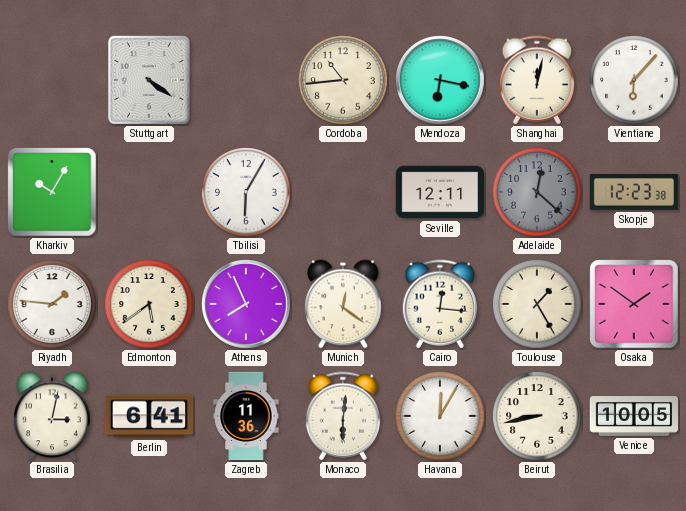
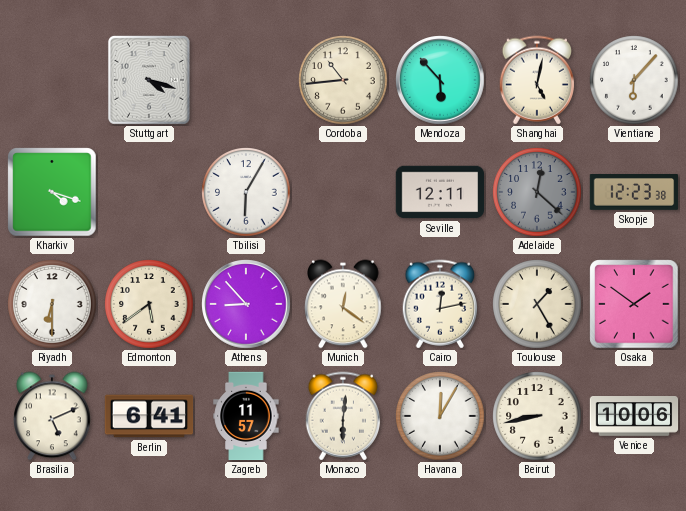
Stuttgart: 4:21 -> 4:18 (149, 80)
Mendoza: 6:17 -> 5:53 (440, 80)
Shanghai: 12:02 -> 5:02 (537, 80)
Kharkiv: 10:05 -> 4:18 (52, 192)
Riyadh: 1:46 -> 6:30 (52, 304)
Athens: 7:56 -> 8:53 (246, 304)
Cairo: 12:16 -> 12:13 (440, 304)
Brasilia: 3:02 -> 5:11 (52, 416)
Zagreb: 11:36 -> 11:57 (246, 416)
Venice: 10:05 -> 10:06 (634, 417)
